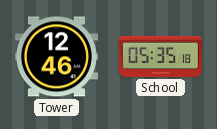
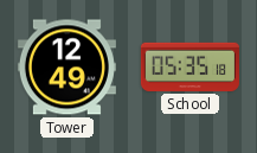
Tower: 12:46 -> 12:49 (66, 68)
